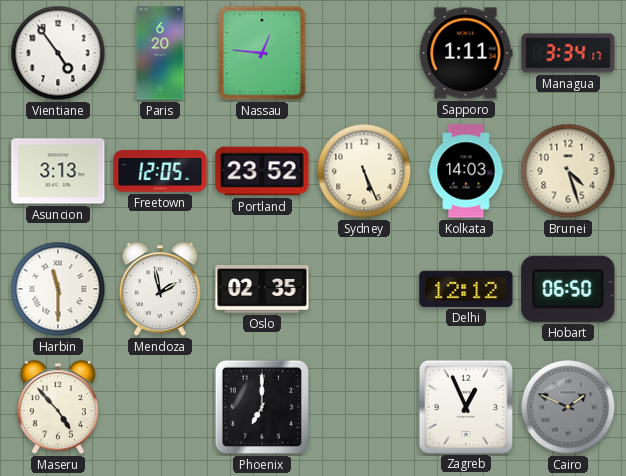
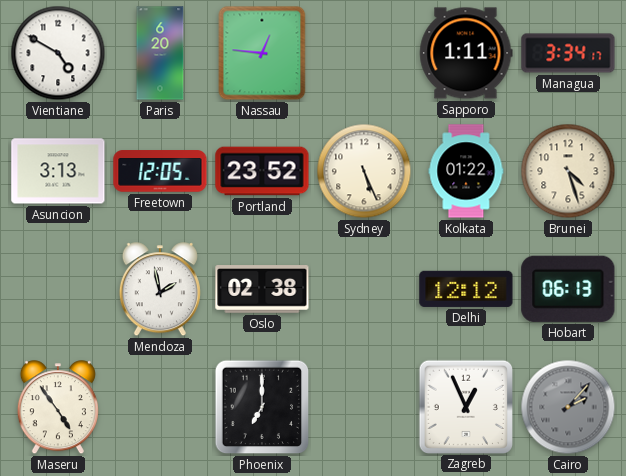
Vientiane: 4:54 -> 4:50 (58, 53)
Kolkata: 14:03 -> 01:22 (466, 171)
Harbin: 11:30 -> none (58, 289)
Oslo: 02:35 -> 02:38 (262, 290)
Hobart: 06:50 -> 06:13 (568, 289)
Maseru: 4:53 -> 4:54 (58, 408)
Cairo: 1:49 -> 2:07 (568, 407)
